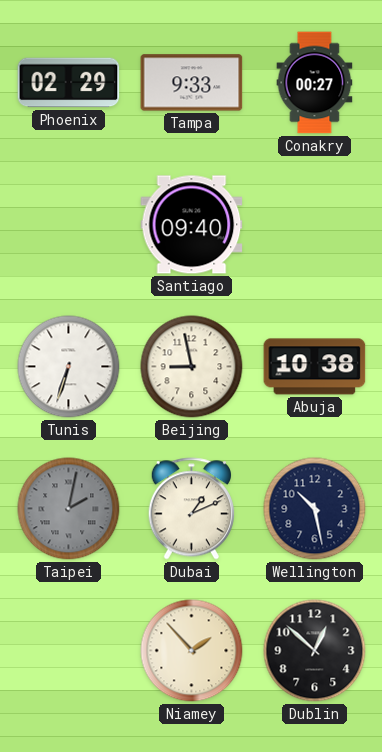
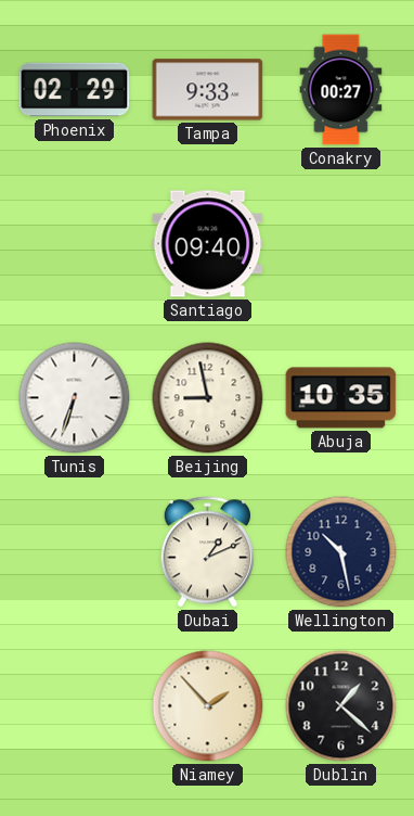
Abuja: 10:38 -> 10:35 (341, 398)
Taipei: 2:02 -> none (69, 509)
Dublin: 12:52 -> 1:22 (341, 706)
